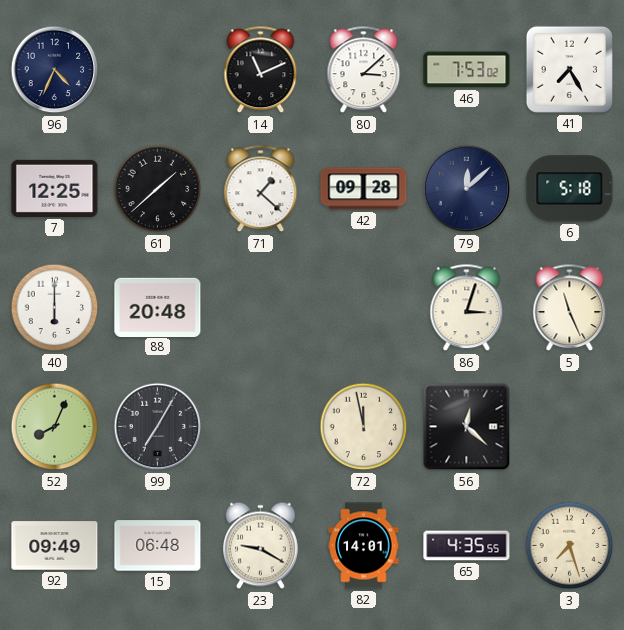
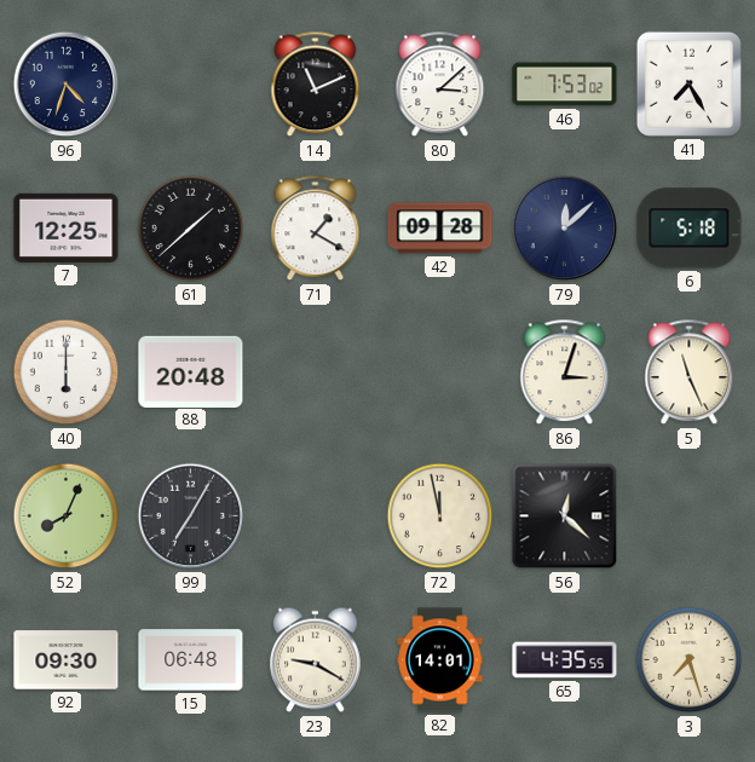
96: 4:34 -> 4:33 (67, 85)
71: 1:22 -> 1:20 (316, 229)
92: 09:49 -> 09:30 (67, 660)
